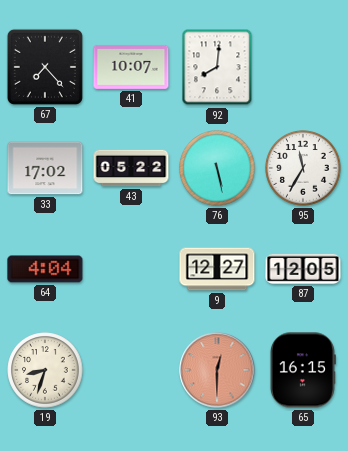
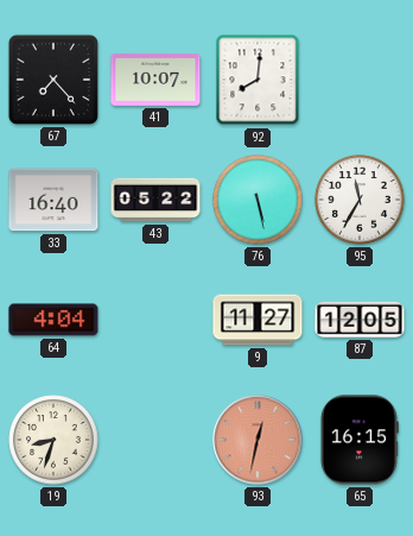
33: 17:02 -> 16:40 (53, 200)
9: 12:27 -> 11:27 (258, 320)
93: 12:30 -> 12:32 (258, 440)
